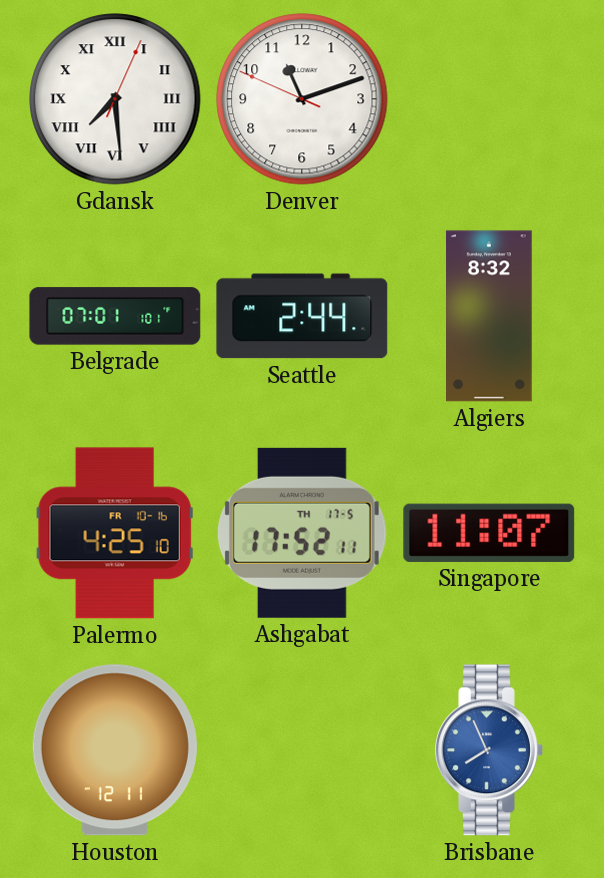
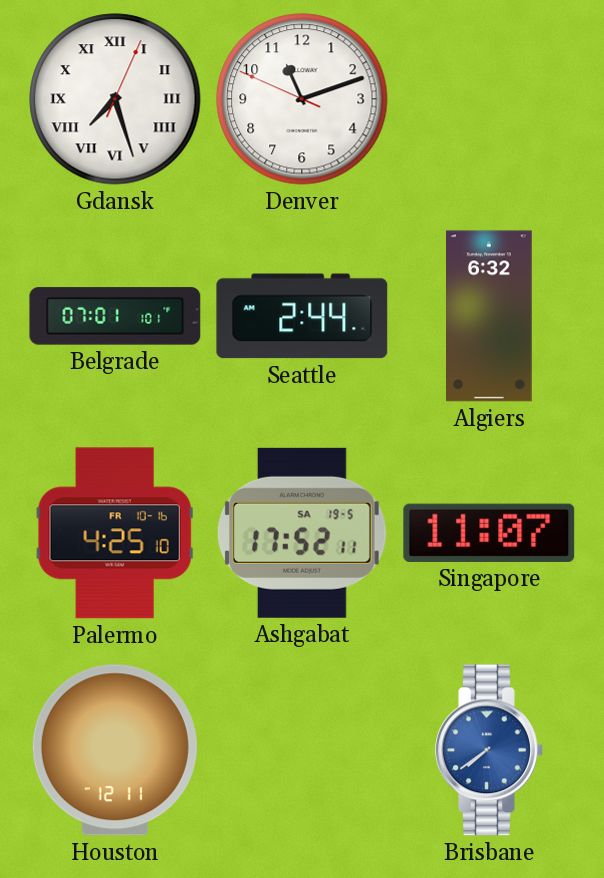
Gdansk: 7:29 -> 7:27 (115, 99)
Algiers: 8:32 -> 6:32 (490, 316)
Ashgabat date: TH 17-5 -> SA 19-5 (302, 533)
Brisbane: 7:56 -> 7:39 (489, 750)
